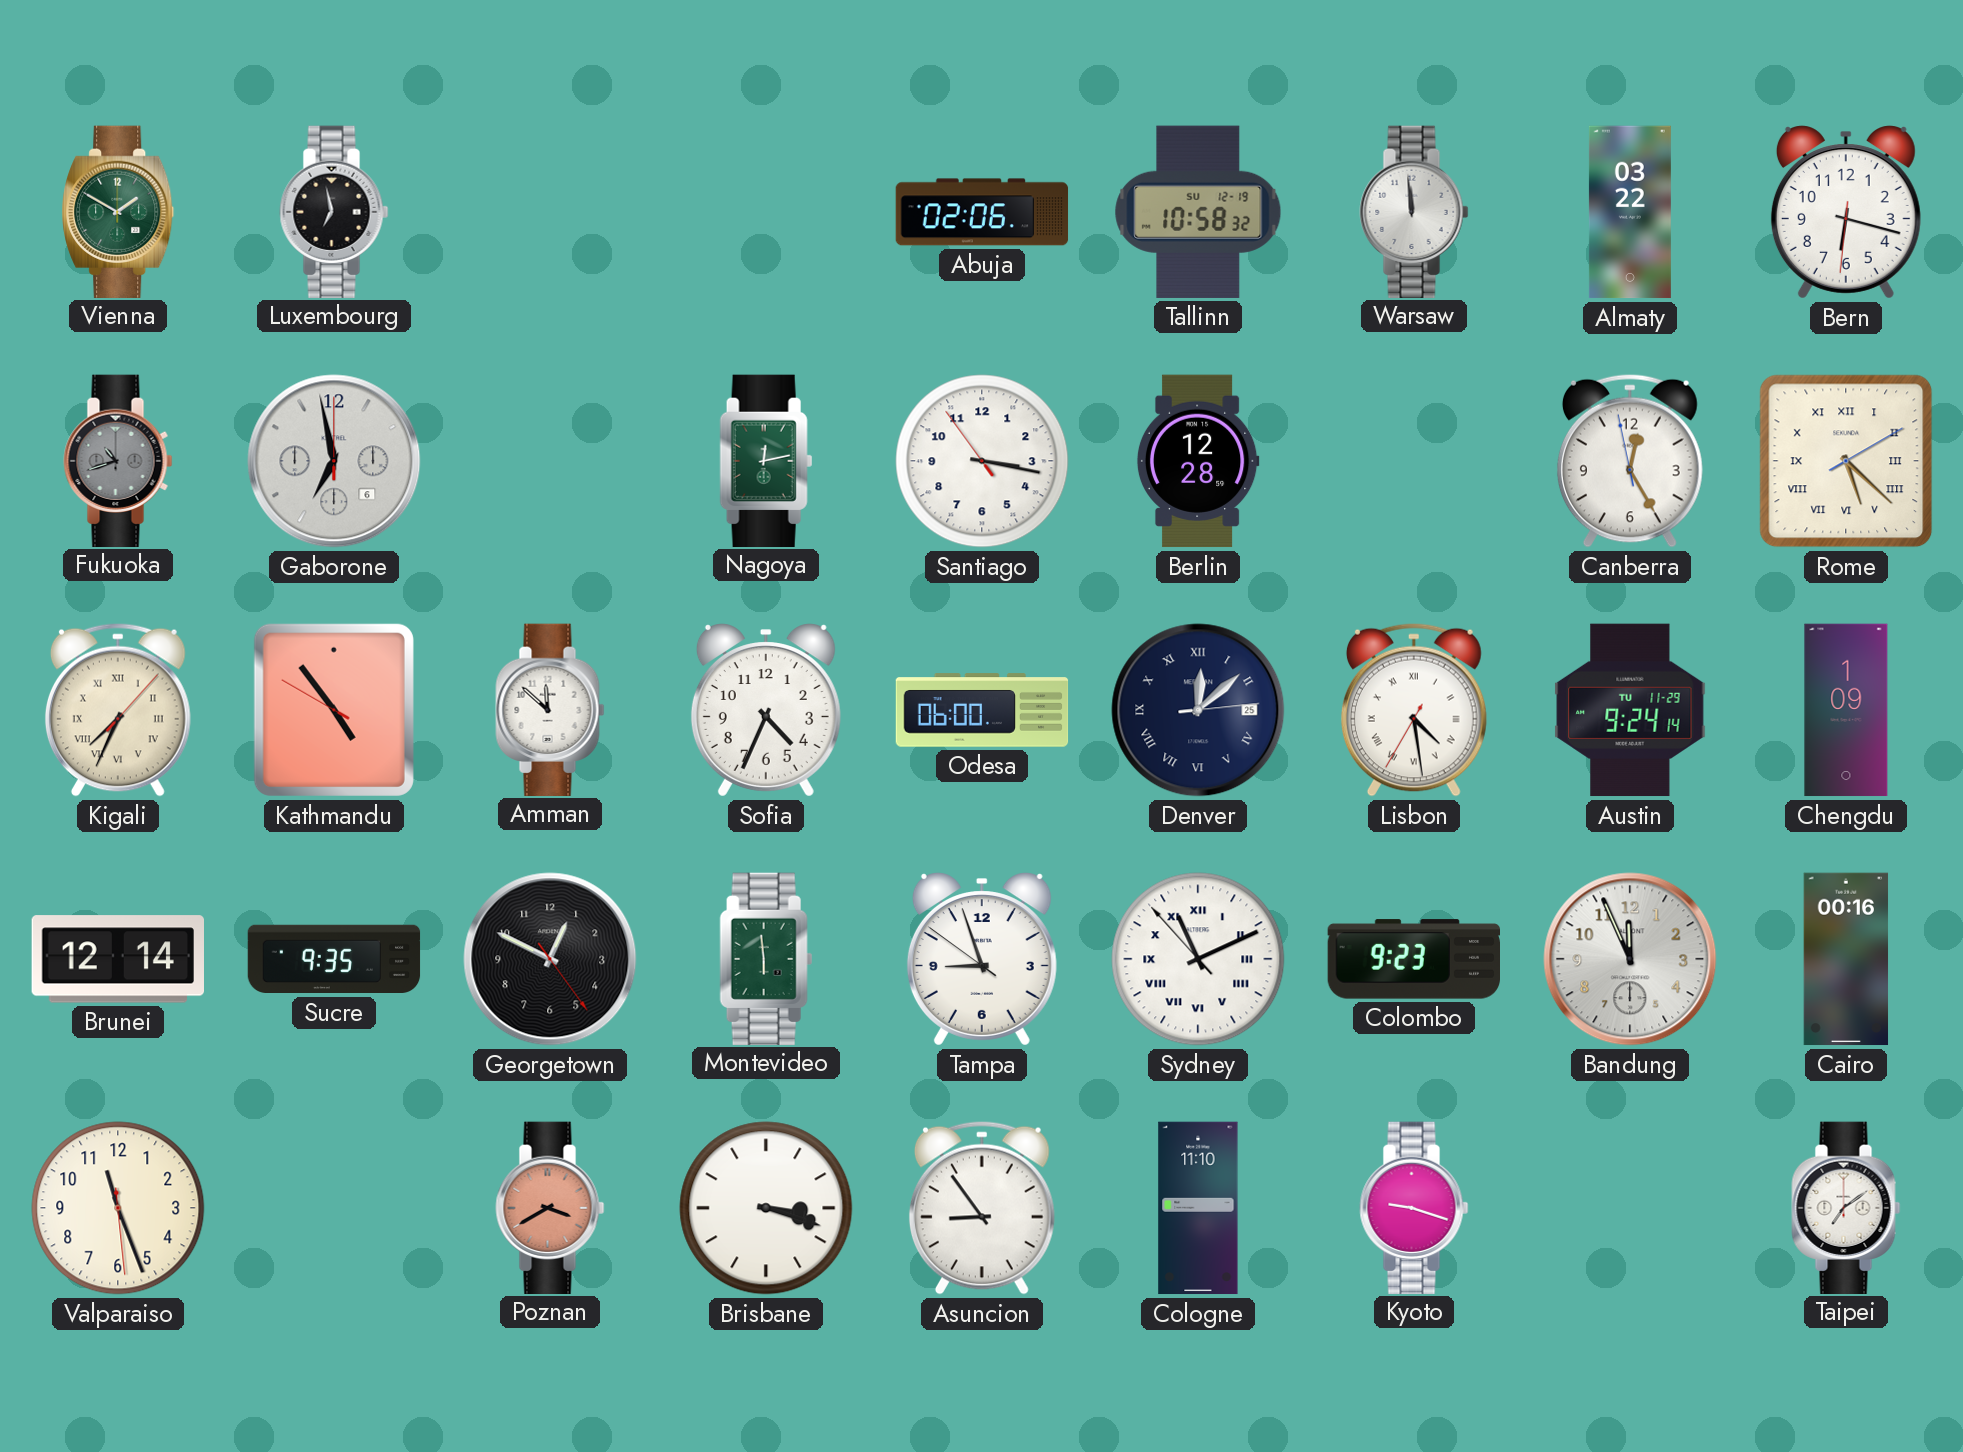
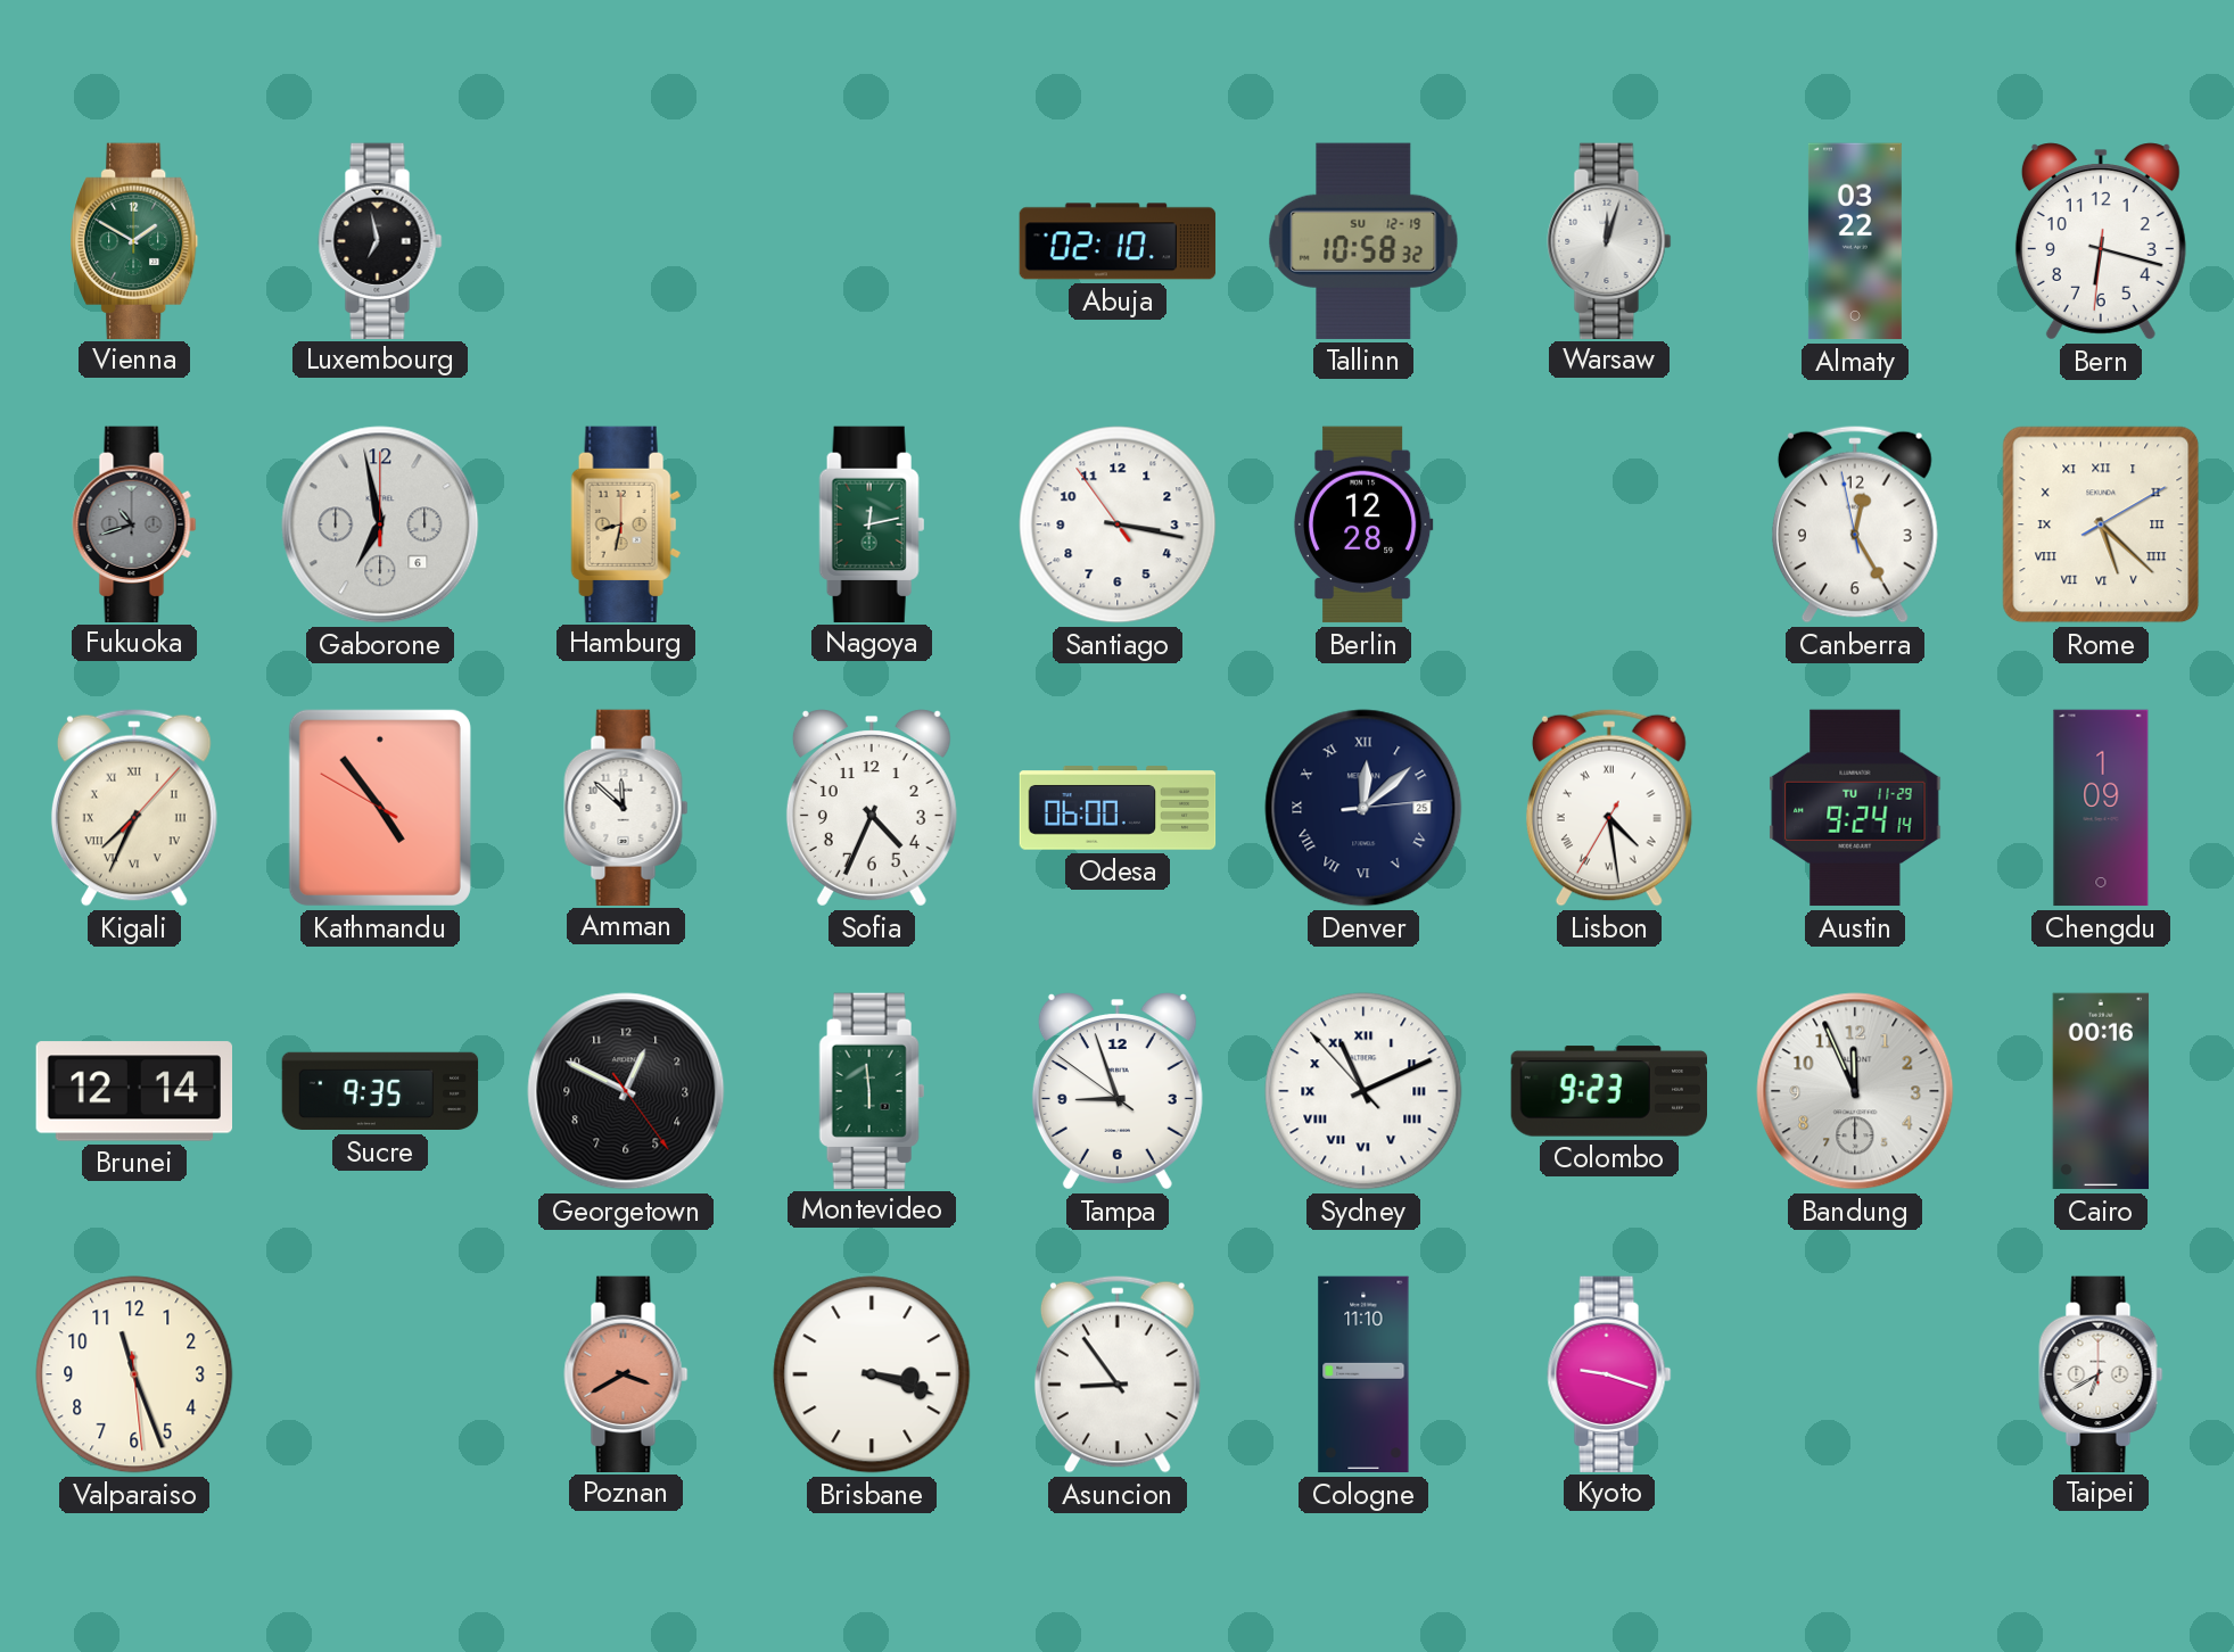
Abuja: 02:06 -> 02:10 (1118, 241)
Warsaw: 11:59 -> 12:03 (1609, 240)
Hamburg: none -> 8:32 (626, 523)
Taipei: 7:09 -> 6:40 (2101, 1373)
